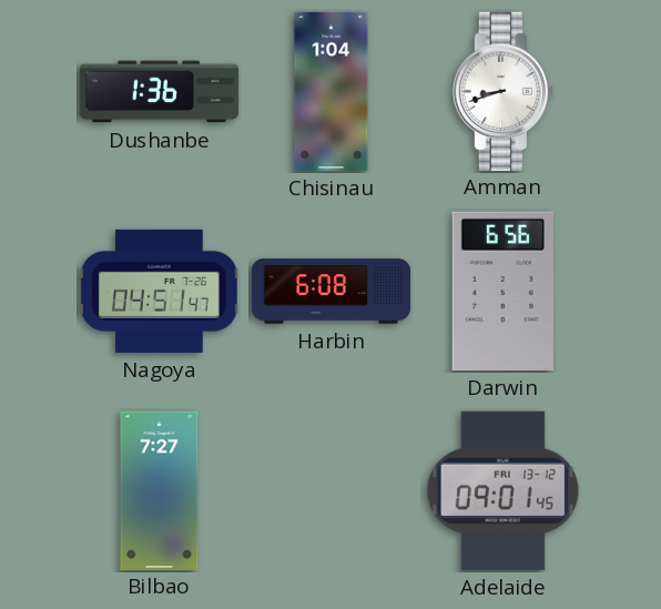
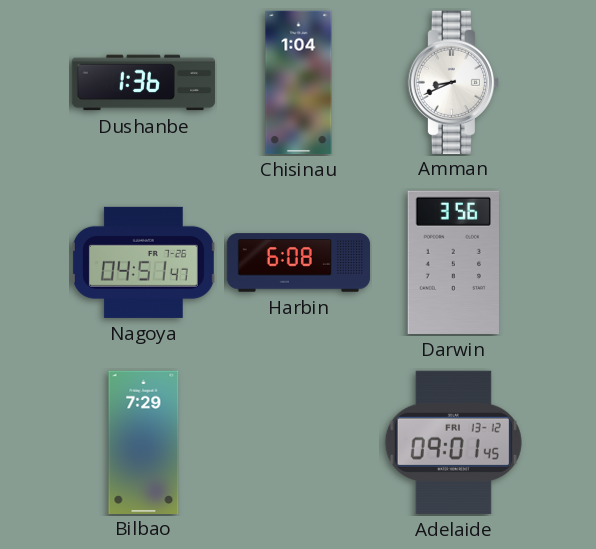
Amman: 8:42 -> 8:41 (453, 82)
Darwin: 6:56 -> 3:56 (453, 262)
Bilbao: 7:27 -> 7:29 (144, 442)
